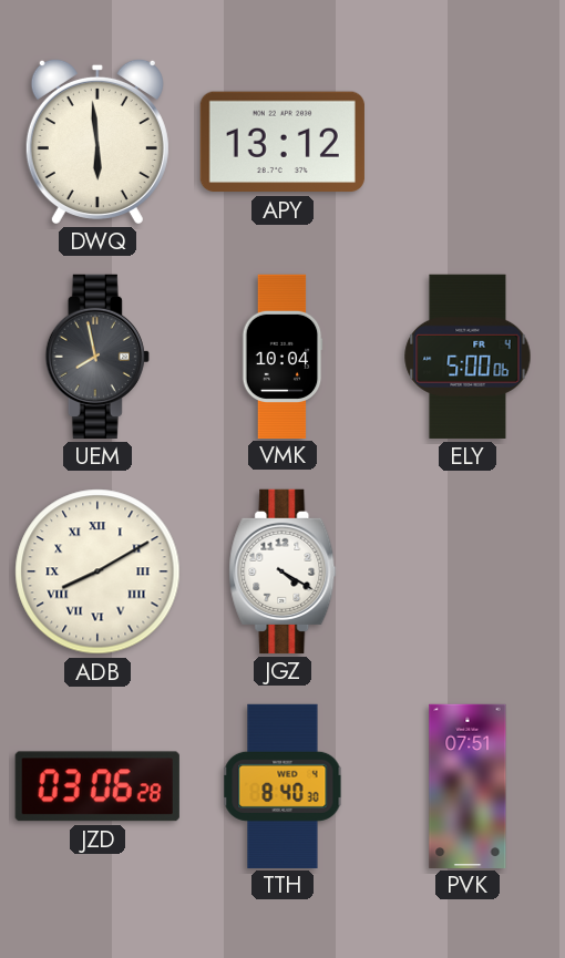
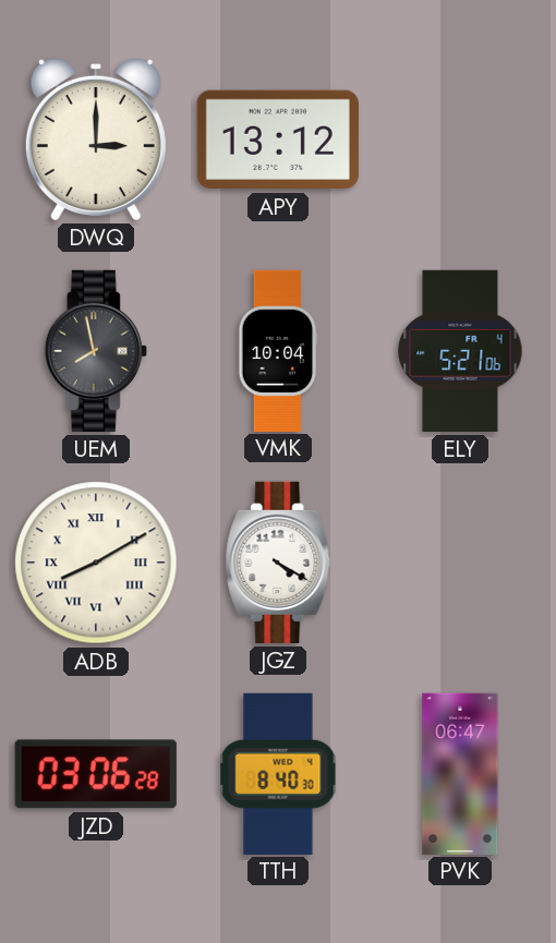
DWQ: 5:59 -> 3:00 (96, 138)
ELY: 5:00 -> 5:21 (460, 351)
PVK: 07:51 -> 06:47 (460, 773)
